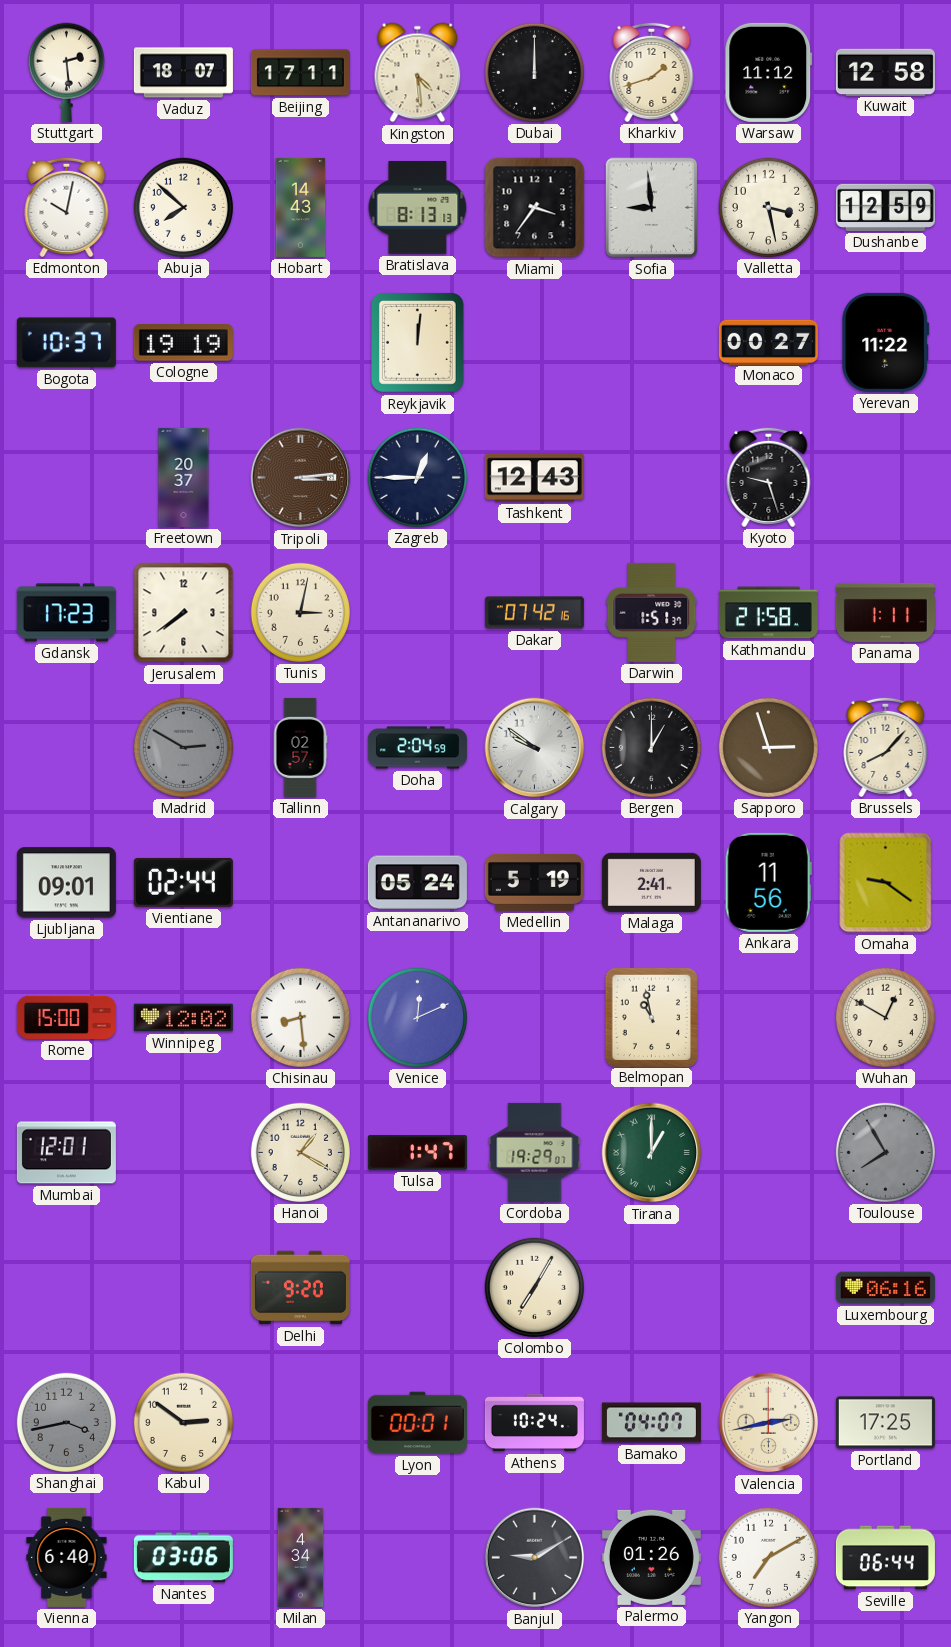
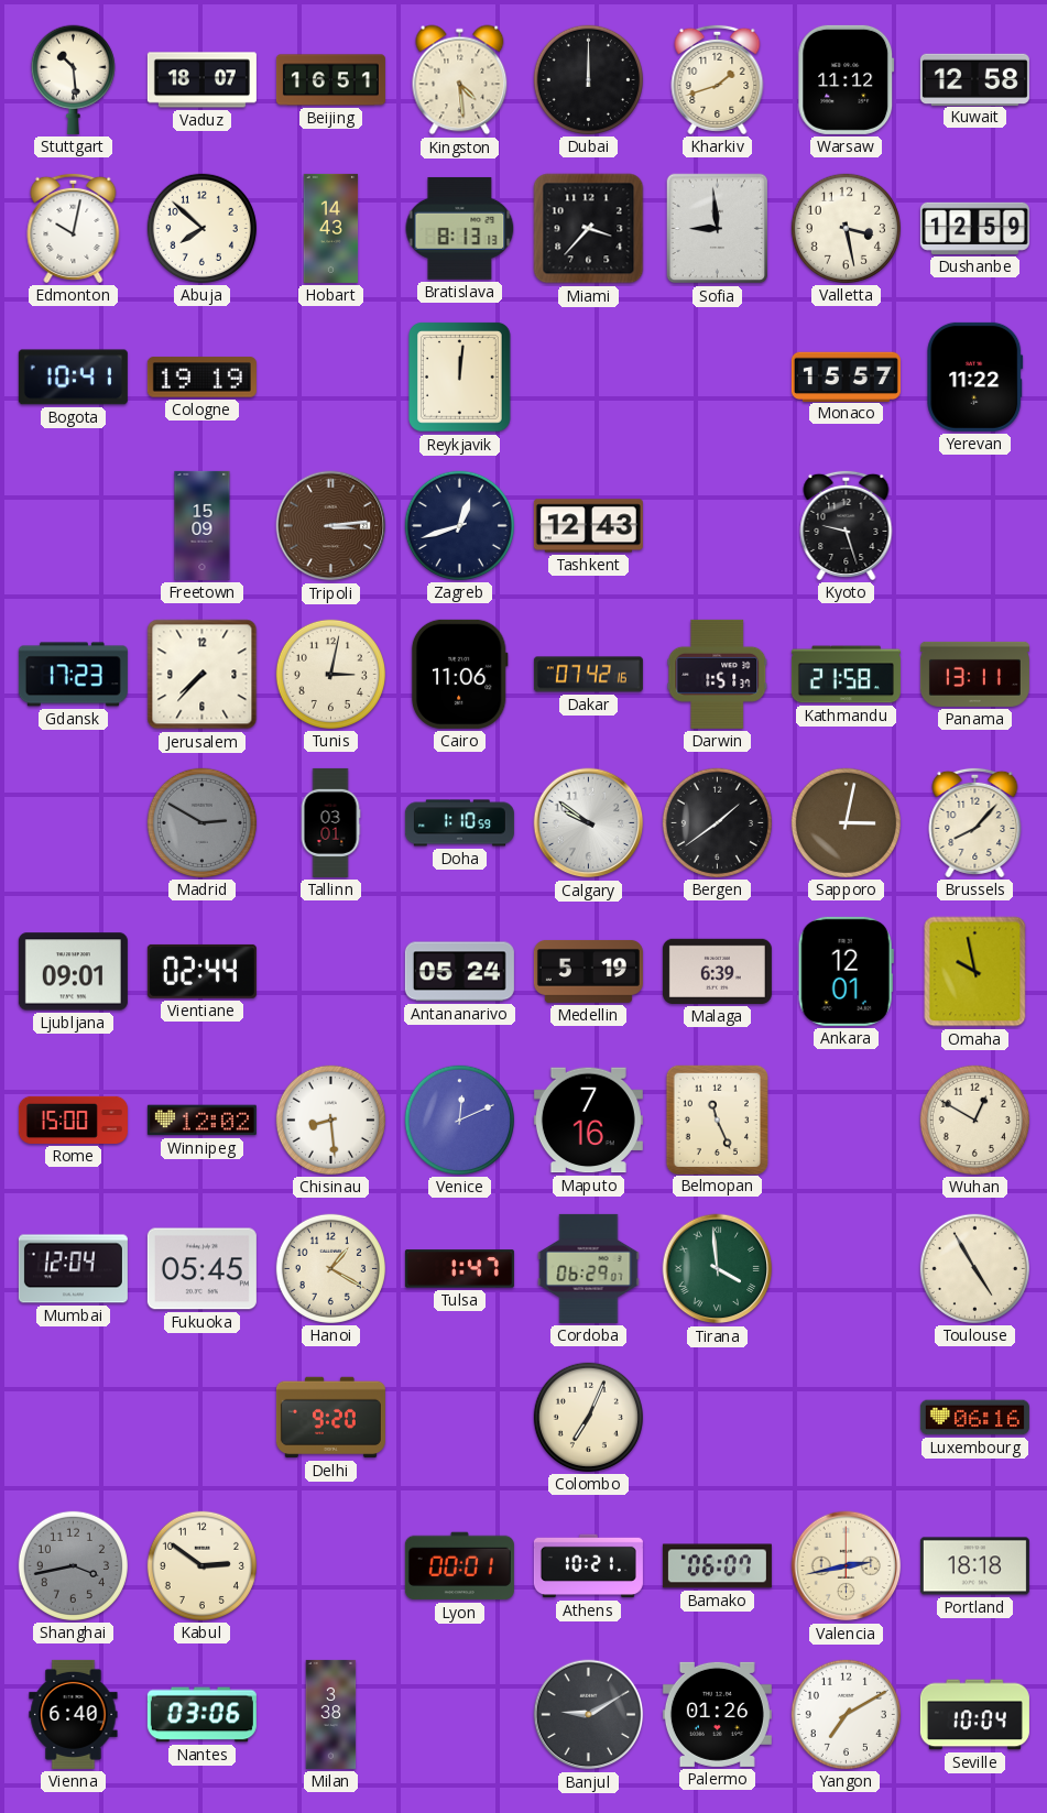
Stuttgart: 2:29 -> 10:29 (73, 79)
Beijing: 17:11 -> 16:51 (330, 80)
Miami: 3:36 -> 3:37 (589, 229)
Bogota: 10:37 -> 10:41 (73, 378)
Monaco: 00:27 -> 15:57 (846, 376)
Freetown: 20:37 -> 15:09 (203, 525)
Zagreb: 12:45 -> 12:42 (459, 525)
Jerusalem: 7:39 -> 7:37 (203, 675)
Cairo: none -> 11:06 (459, 674)
Panama: 1:11 -> 13:11 (974, 674)
Tallinn: 02:57 -> 03:01 (330, 822)
Doha: 2:04 -> 1:10 (459, 823)
Bergen: 1:00 -> 1:39 (717, 822)
Sapporo: 2:57 -> 3:02 (846, 822)
Malaga: 2:41 -> 6:39 (717, 971)
Ankara: 11:56 -> 12:01 (846, 971)
Omaha: 9:21 -> 9:58 (975, 972)
Maputo: none -> 7:16 (588, 1121)
Belmopan: 10:58 -> 11:26 (717, 1120)
Mumbai: 12:01 -> 12:04 (73, 1269)
Fukuoka: none -> 05:45 (201, 1269)
Cordoba: 19:29 -> 06:29 (589, 1268)
Tirana: 1:00 -> 3:59 (718, 1269)
Toulouse: 7:55 -> 4:55 (974, 1268)
Toulouse dial: grey -> cream (974, 1268)
Colombo: 7:05 -> 7:04 (588, 1417)
Athens: 10:24 -> 10:21 (588, 1566)
Bamako: 04:07 -> 06:07 (717, 1566)
Portland: 17:25 -> 18:18 (974, 1566)
Milan: 4:34 -> 3:38 (331, 1714)
Seville: 06:44 -> 10:04 (974, 1715)
